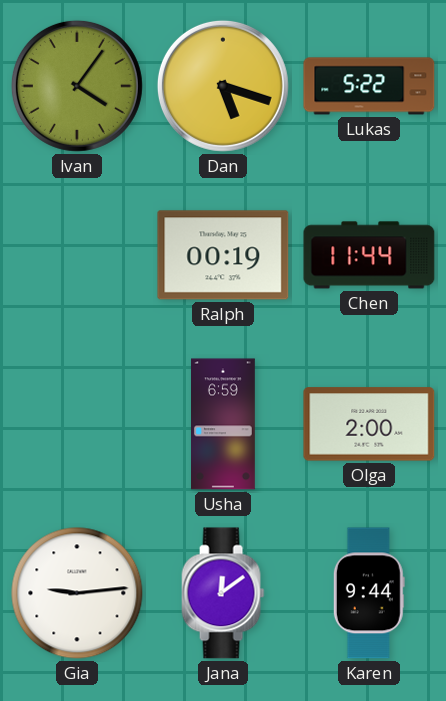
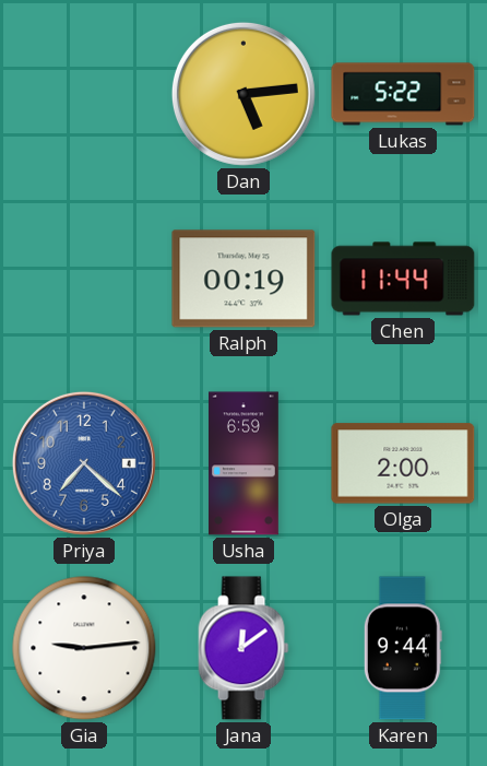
Ivan: 4:06 -> none (77, 86)
Dan: 5:18 -> 5:14 (243, 94)
Priya: none -> 7:22 (84, 463)
